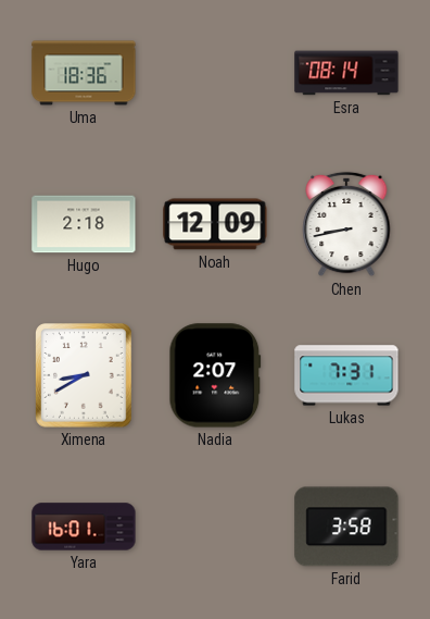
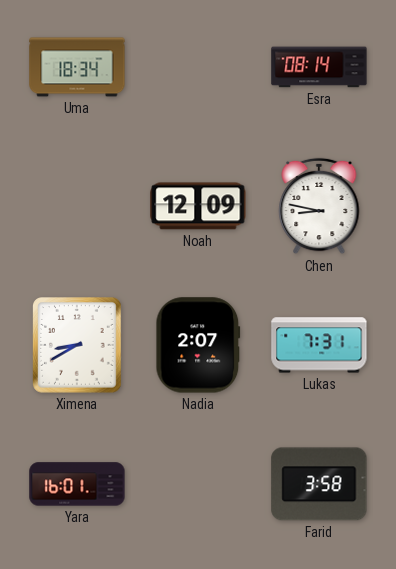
Uma: 18:36 -> 18:34 (77, 67)
Hugo: 2:18 -> none (84, 224)
Chen: 8:43 -> 8:47 (319, 206)
